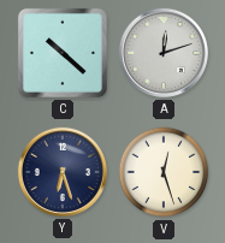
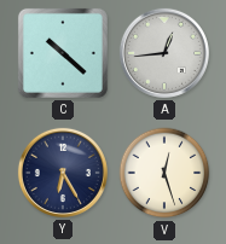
A: 12:12 -> 12:44 (164, 53)
Y: 6:27 -> 6:25 (63, 173)
